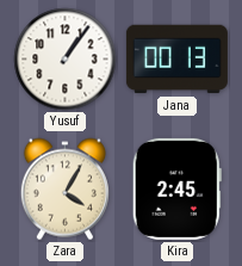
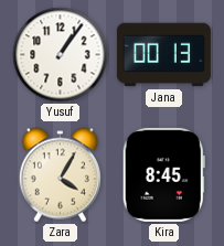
Kira: 2:45 -> 8:45 (163, 174)
